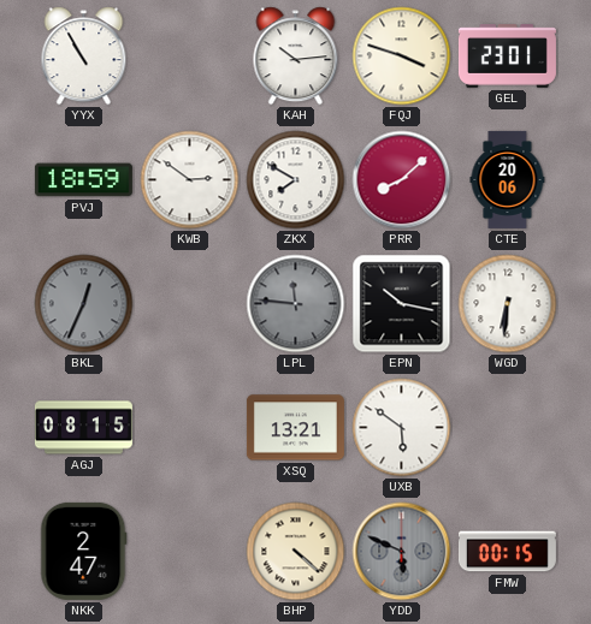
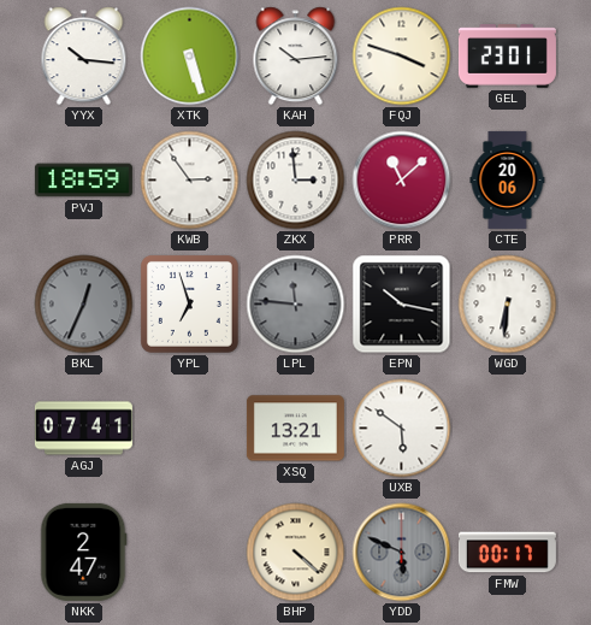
YYX: 10:55 -> 10:16 (84, 57)
XTK: none -> 5:27 (190, 57)
KWB: 2:51 -> 2:54 (190, 181)
ZKX: 7:50 -> 2:59 (296, 181)
PRR: 8:08 -> 11:08 (402, 181)
YPL: none -> 6:57 (189, 303)
AGJ: 08:15 -> 07:41 (83, 429)
FMW: 00:15 -> 00:17 (507, 553)
